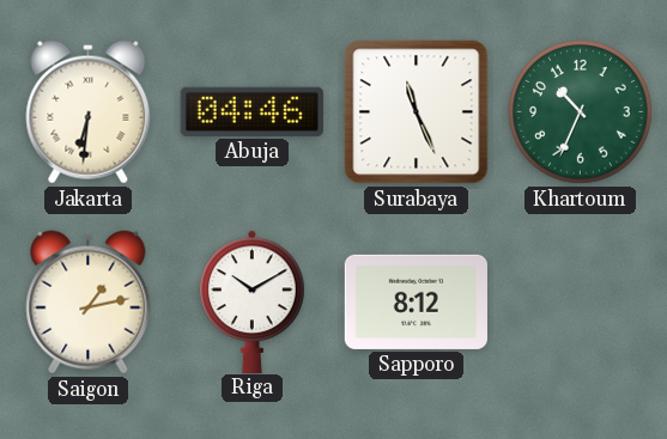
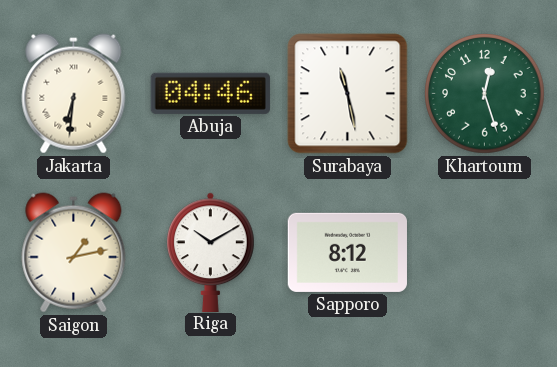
Surabaya: 11:26 -> 11:28 (348, 94)
Khartoum: 10:34 -> 12:27 (485, 94)
